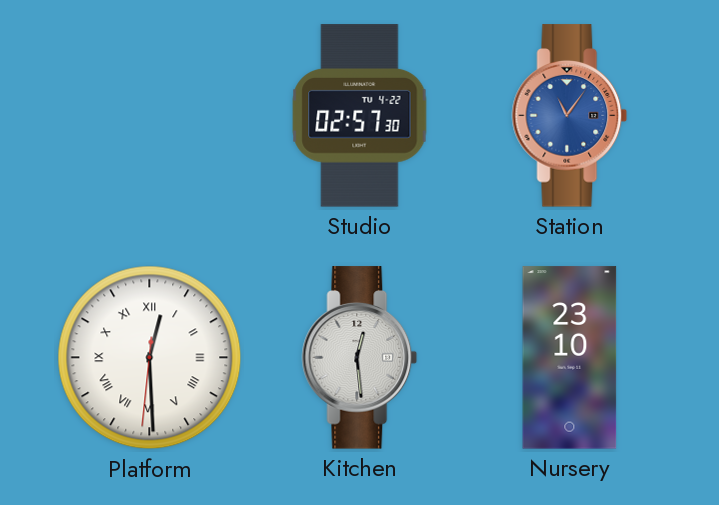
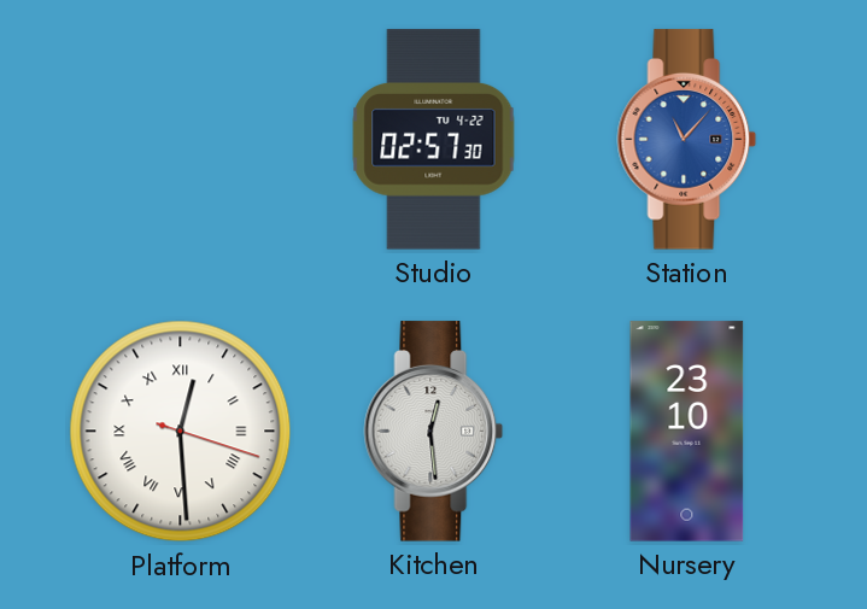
Station: 11:06 -> 11:07 (687, 140)
Platform: 12:29:31 -> 12:29:18 (181, 432)
